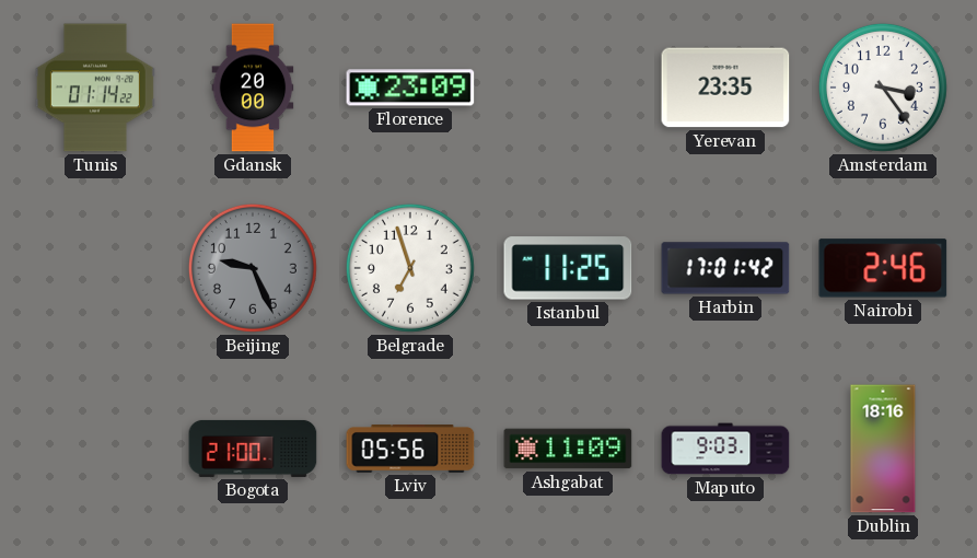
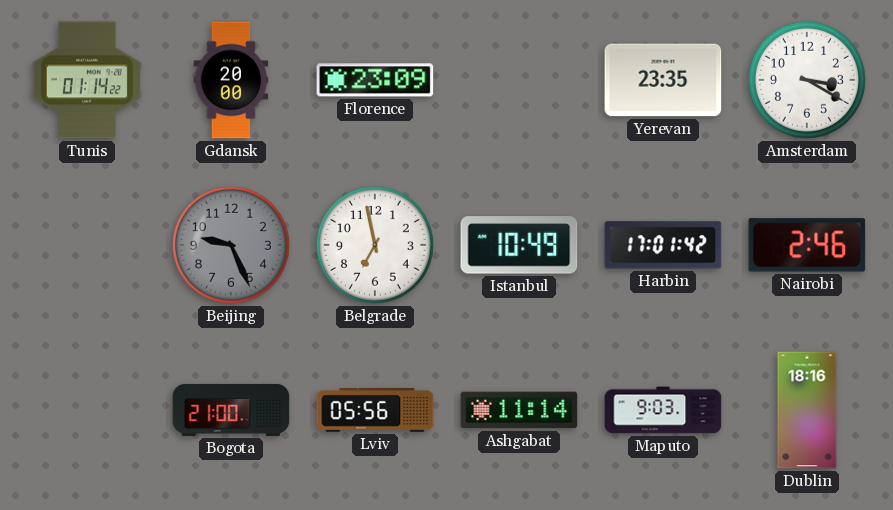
Amsterdam: 3:24 -> 3:20 (807, 80)
Belgrade: 6:57 -> 6:58 (375, 245)
Istanbul: 11:25 -> 10:49 (519, 245)
Ashgabat: 11:09 -> 11:14 (519, 410)
